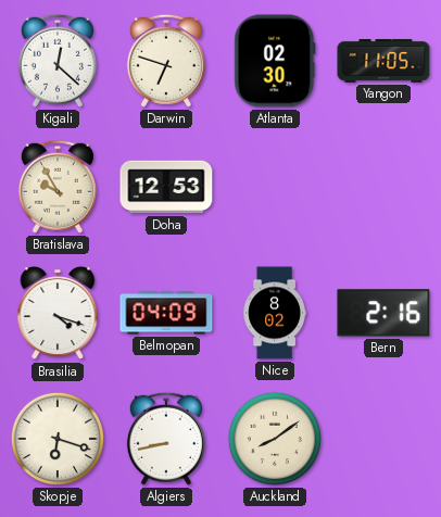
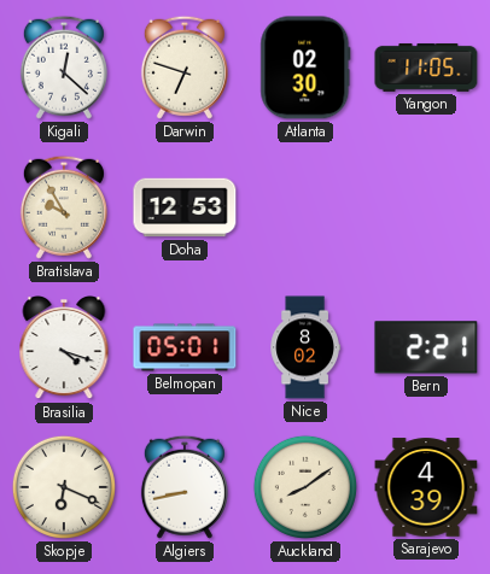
Belmopan: 04:09 -> 05:01 (185, 347)
Bern: 2:16 -> 2:21 (426, 347)
Skopje: 6:18 -> 6:19 (64, 487)
Sarajevo: none -> 4:39 (426, 487)
